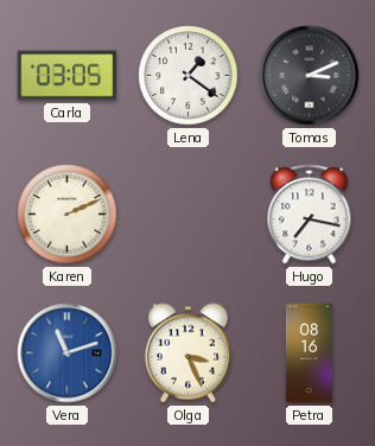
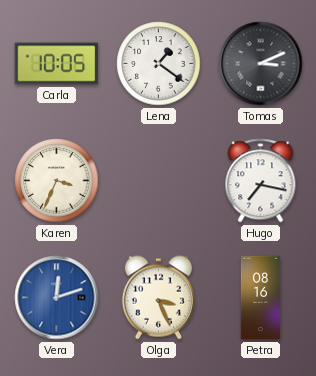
Carla: 03:05 -> 10:05 (57, 64)
Karen: 2:11 -> 3:34 (57, 181)
Vera: 11:12 -> 12:12 (57, 298)
